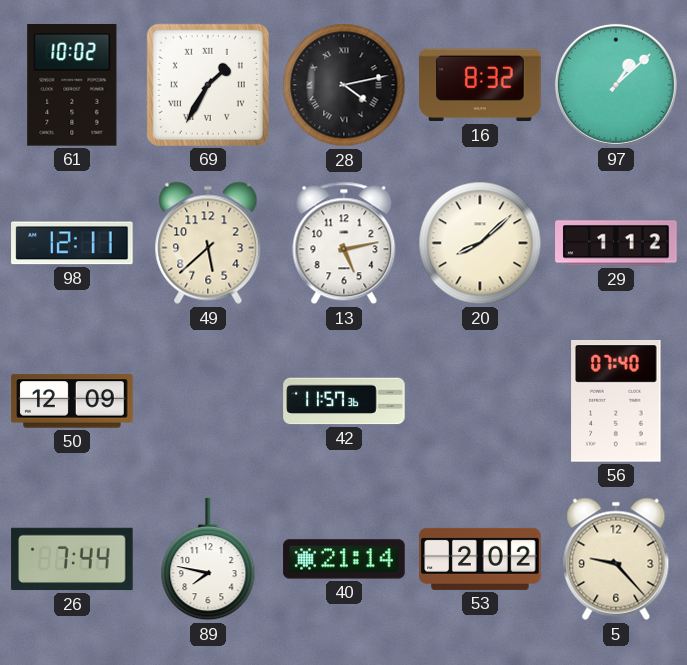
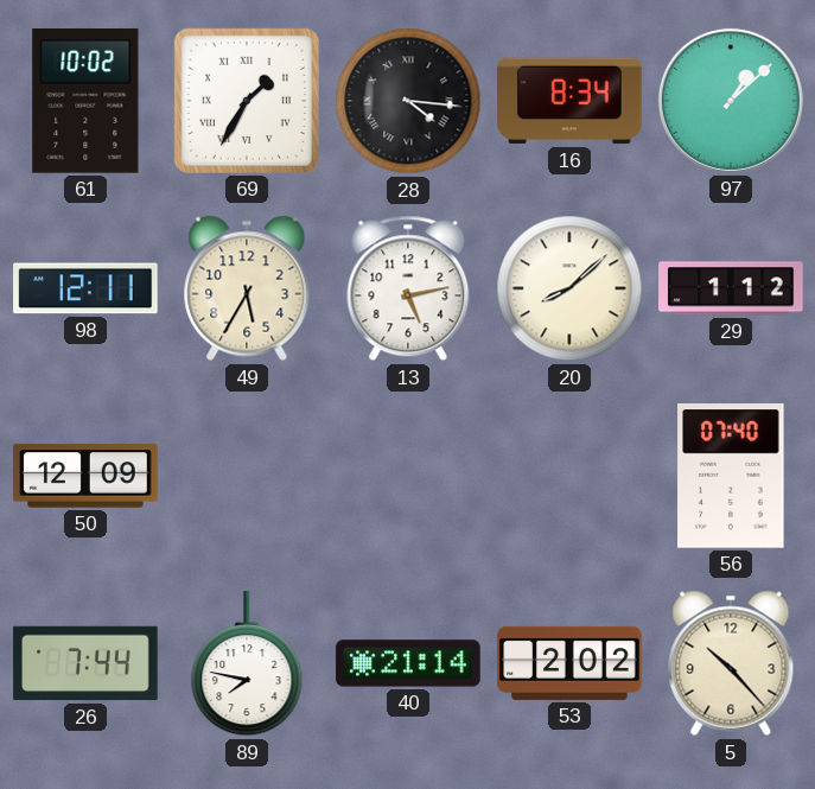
28: 4:13 -> 4:16 (408, 101)
16: 8:32 -> 8:34 (569, 101)
49: 5:38 -> 5:35 (247, 288)
42: 11:57 -> none (344, 401)
5: 9:23 -> 10:23 (731, 663)
